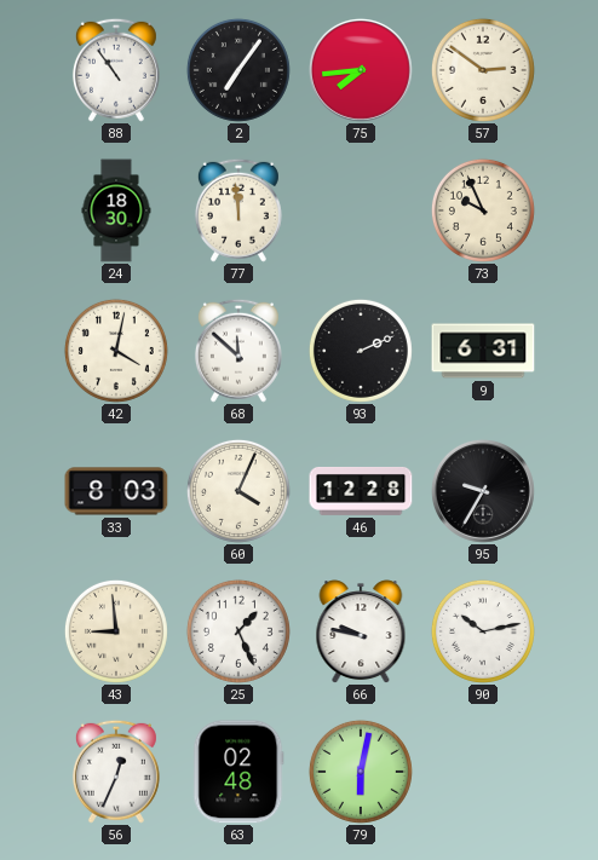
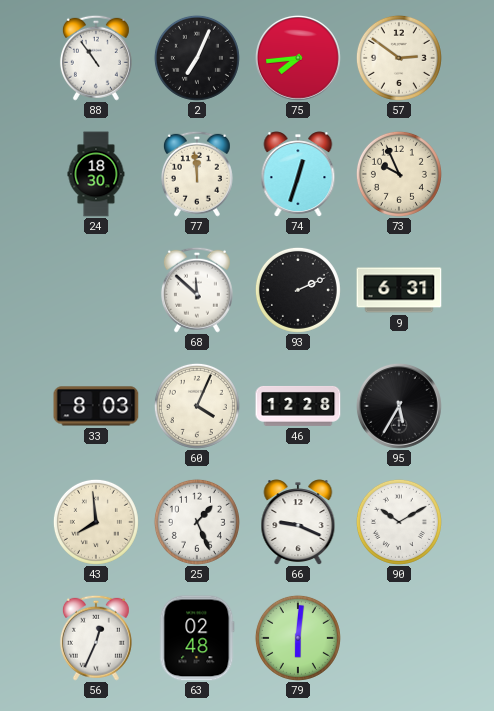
2: 7:06 -> 7:04 (197, 58)
74: none -> 12:33 (298, 174)
42: 4:02 -> none (116, 351)
95: 9:35 -> 5:35 (399, 406)
43: 8:59 -> 7:59 (96, 522)
66: 9:47 -> 9:19 (298, 522)
90: 10:13 -> 10:10 (399, 522)
79: 6:02 -> 6:01 (298, 638)
